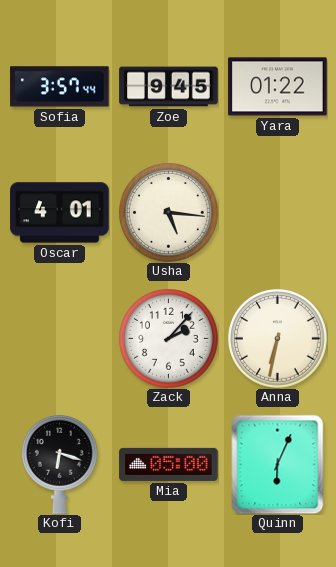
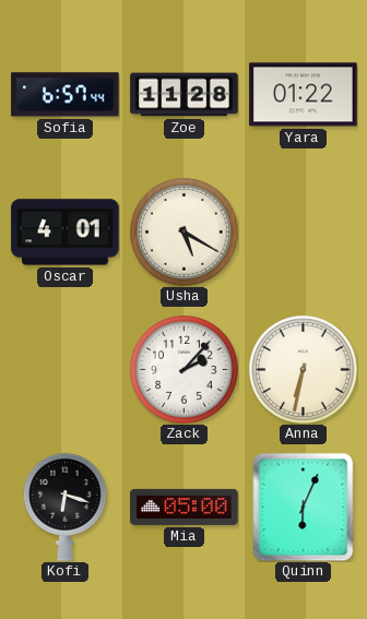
Sofia: 3:57 -> 6:57 (66, 95)
Zoe: 9:45 -> 11:28 (185, 95)
Usha: 5:16 -> 5:20 (185, 233)
